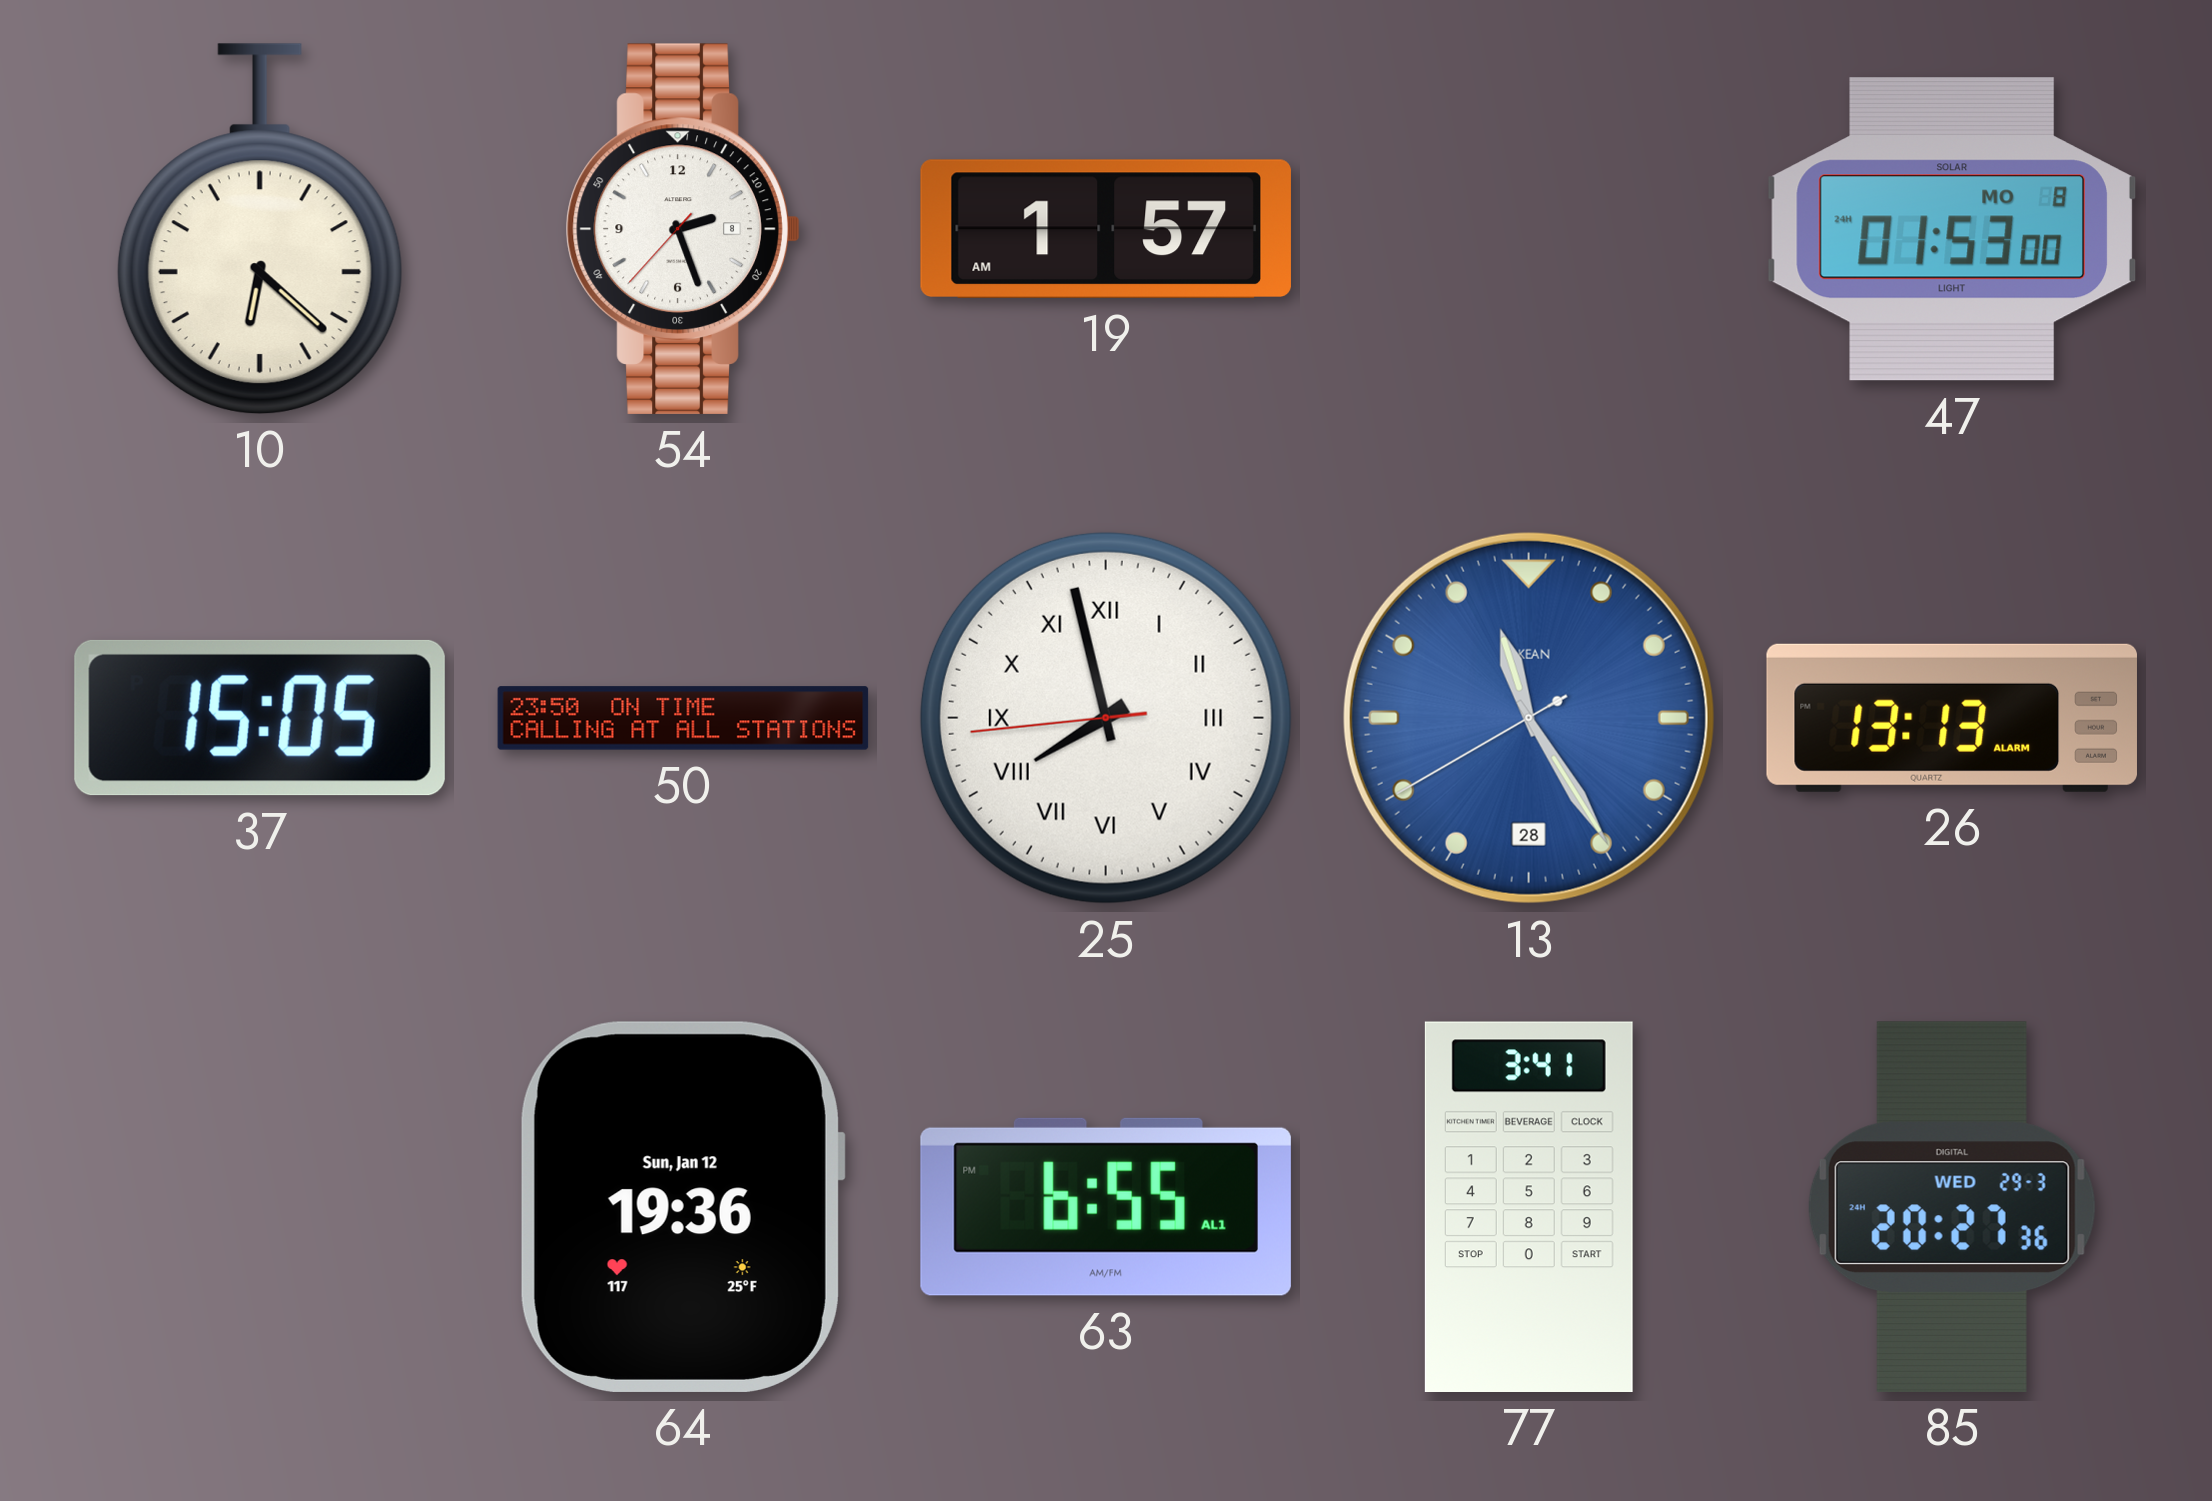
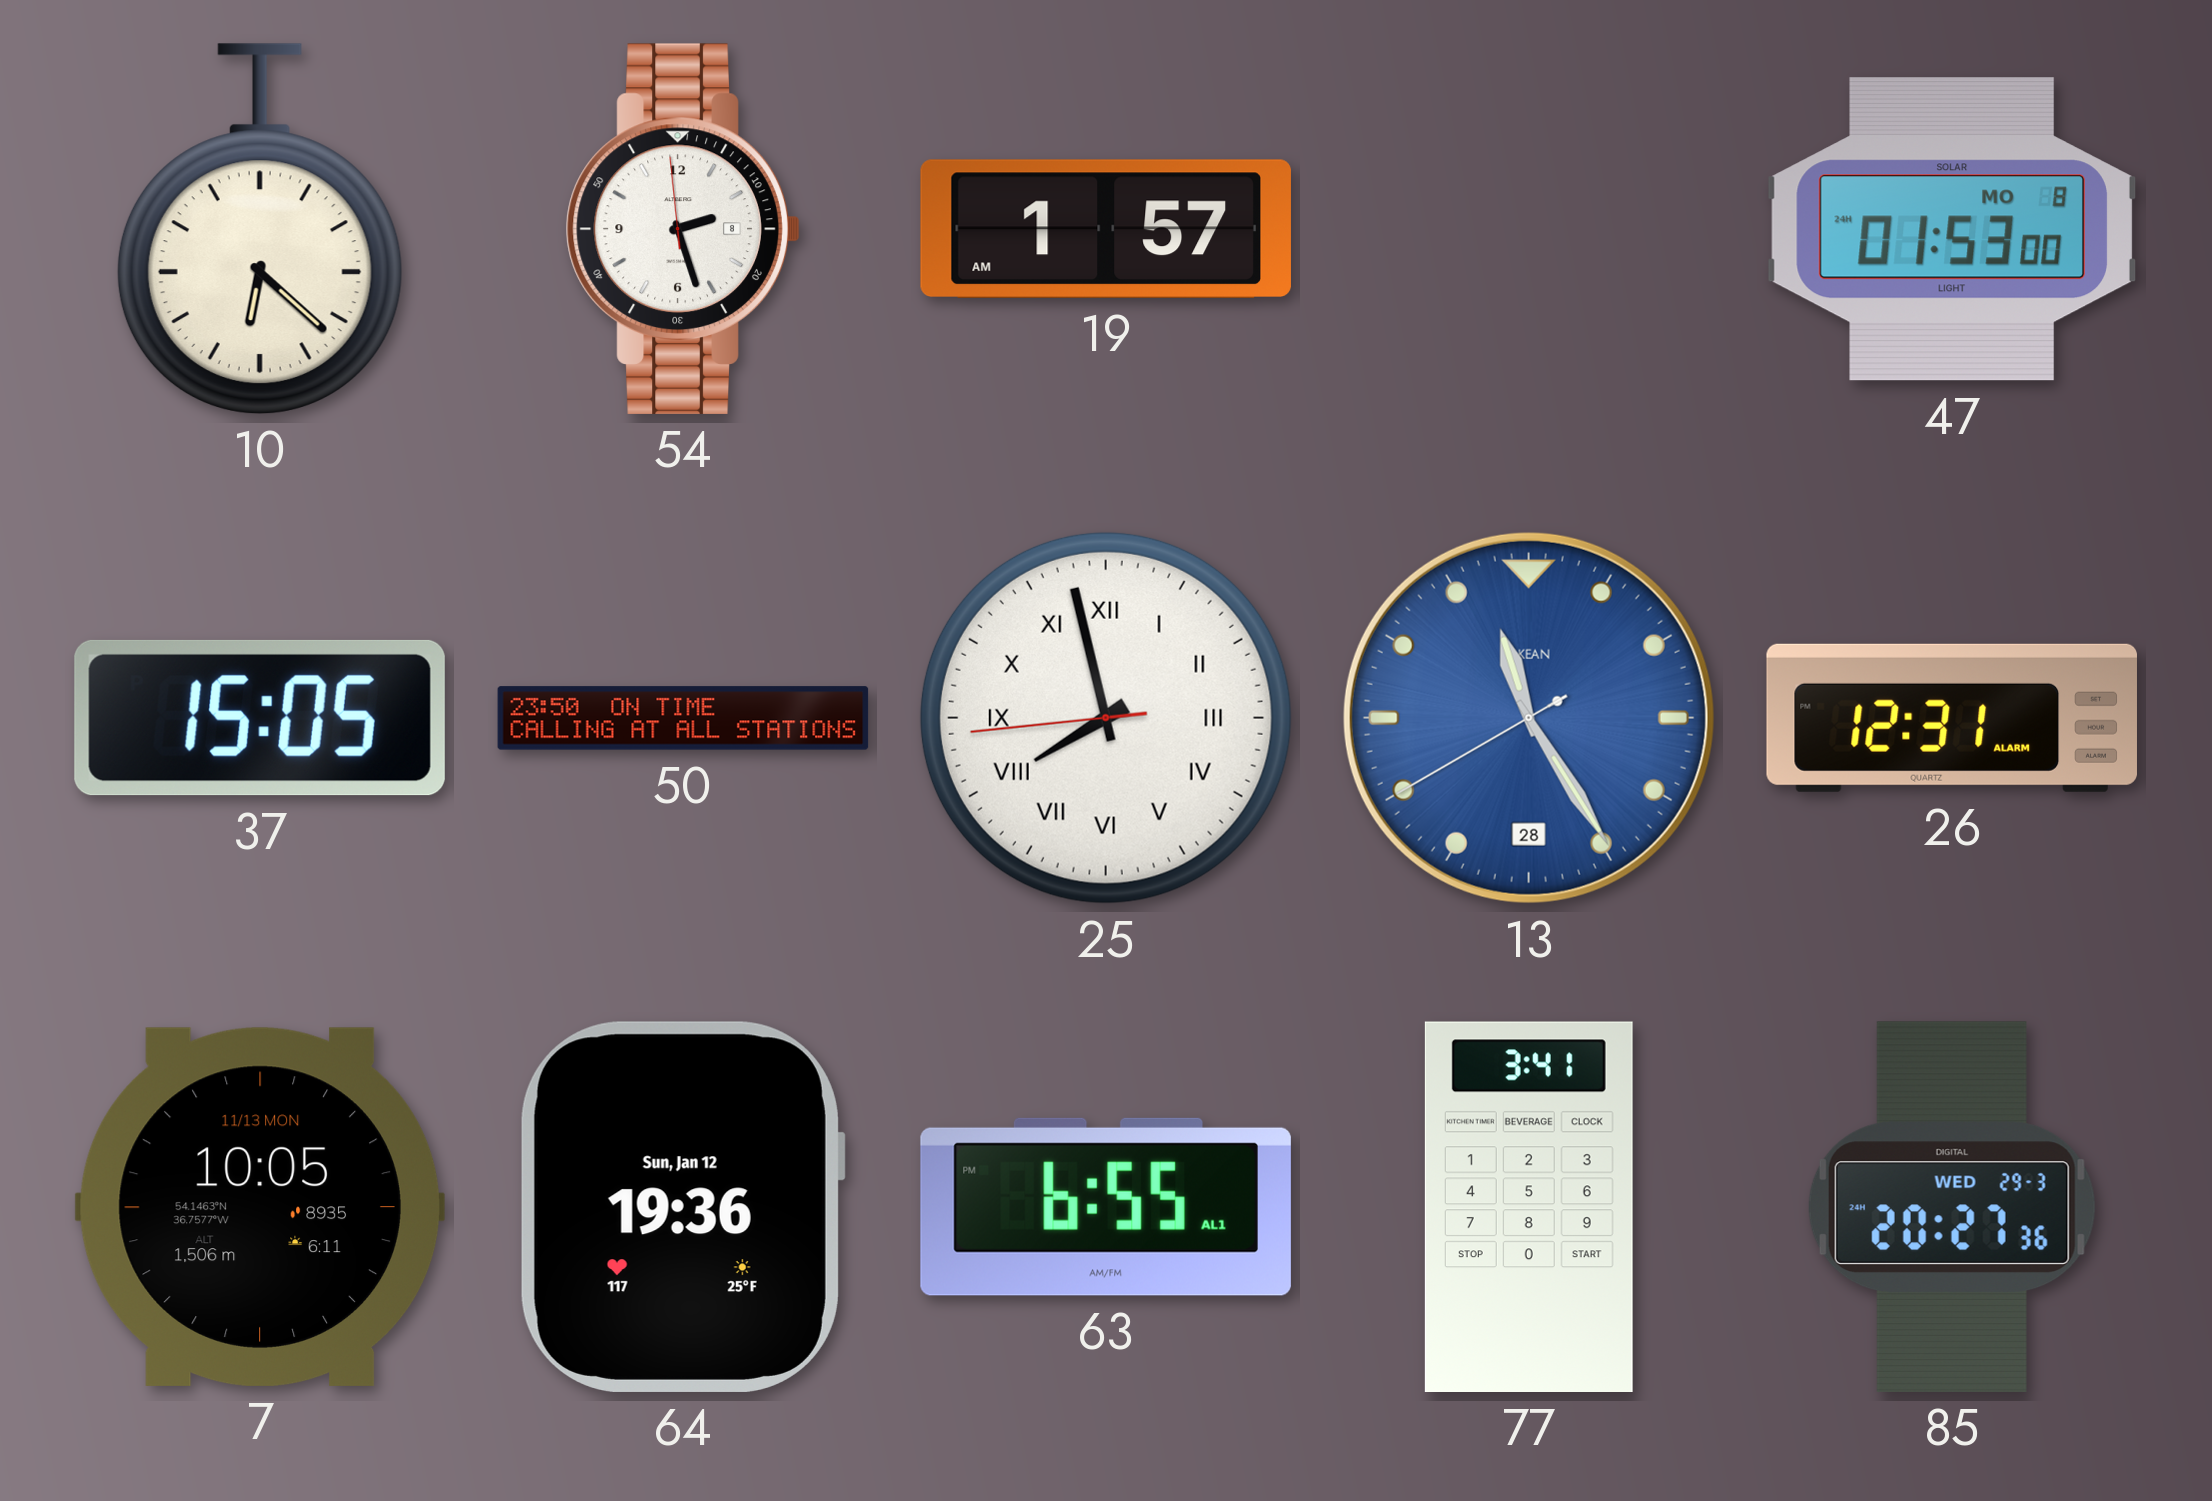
54: 2:26:37 -> 2:26:59 (683, 229)
26: 13:13 -> 12:31 (1952, 718)
7: none -> 10:05 (260, 1207)
